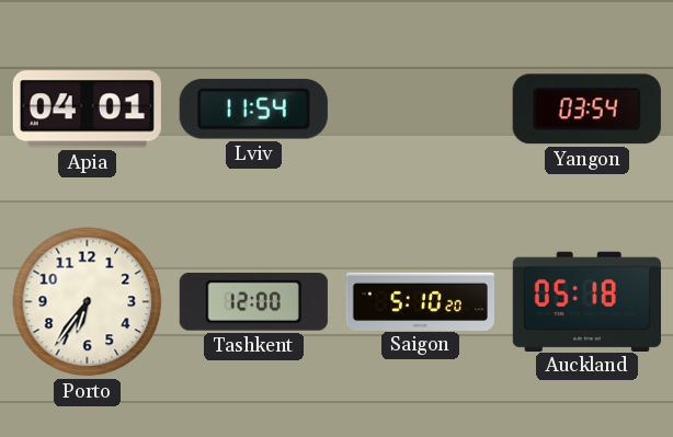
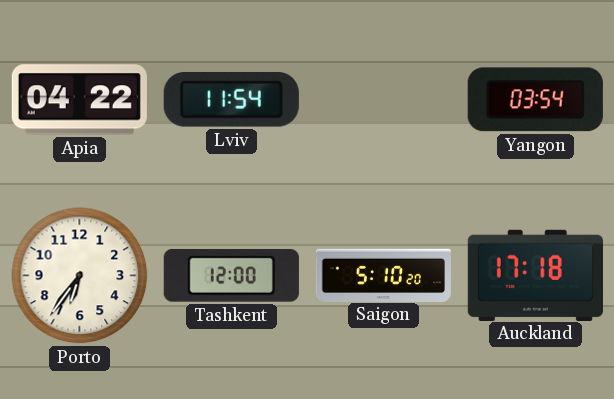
Apia: 04:01 -> 04:22 (79, 100)
Auckland: 05:18 -> 17:18 (535, 275)
